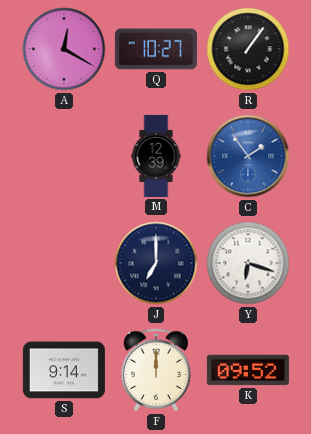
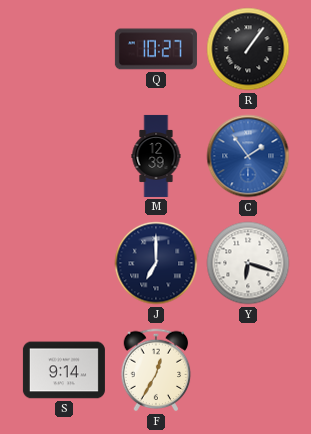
A: 12:20 -> none (64, 49)
F: 12:00 -> 12:35 (156, 370)
K: 09:52 -> none (248, 370)
